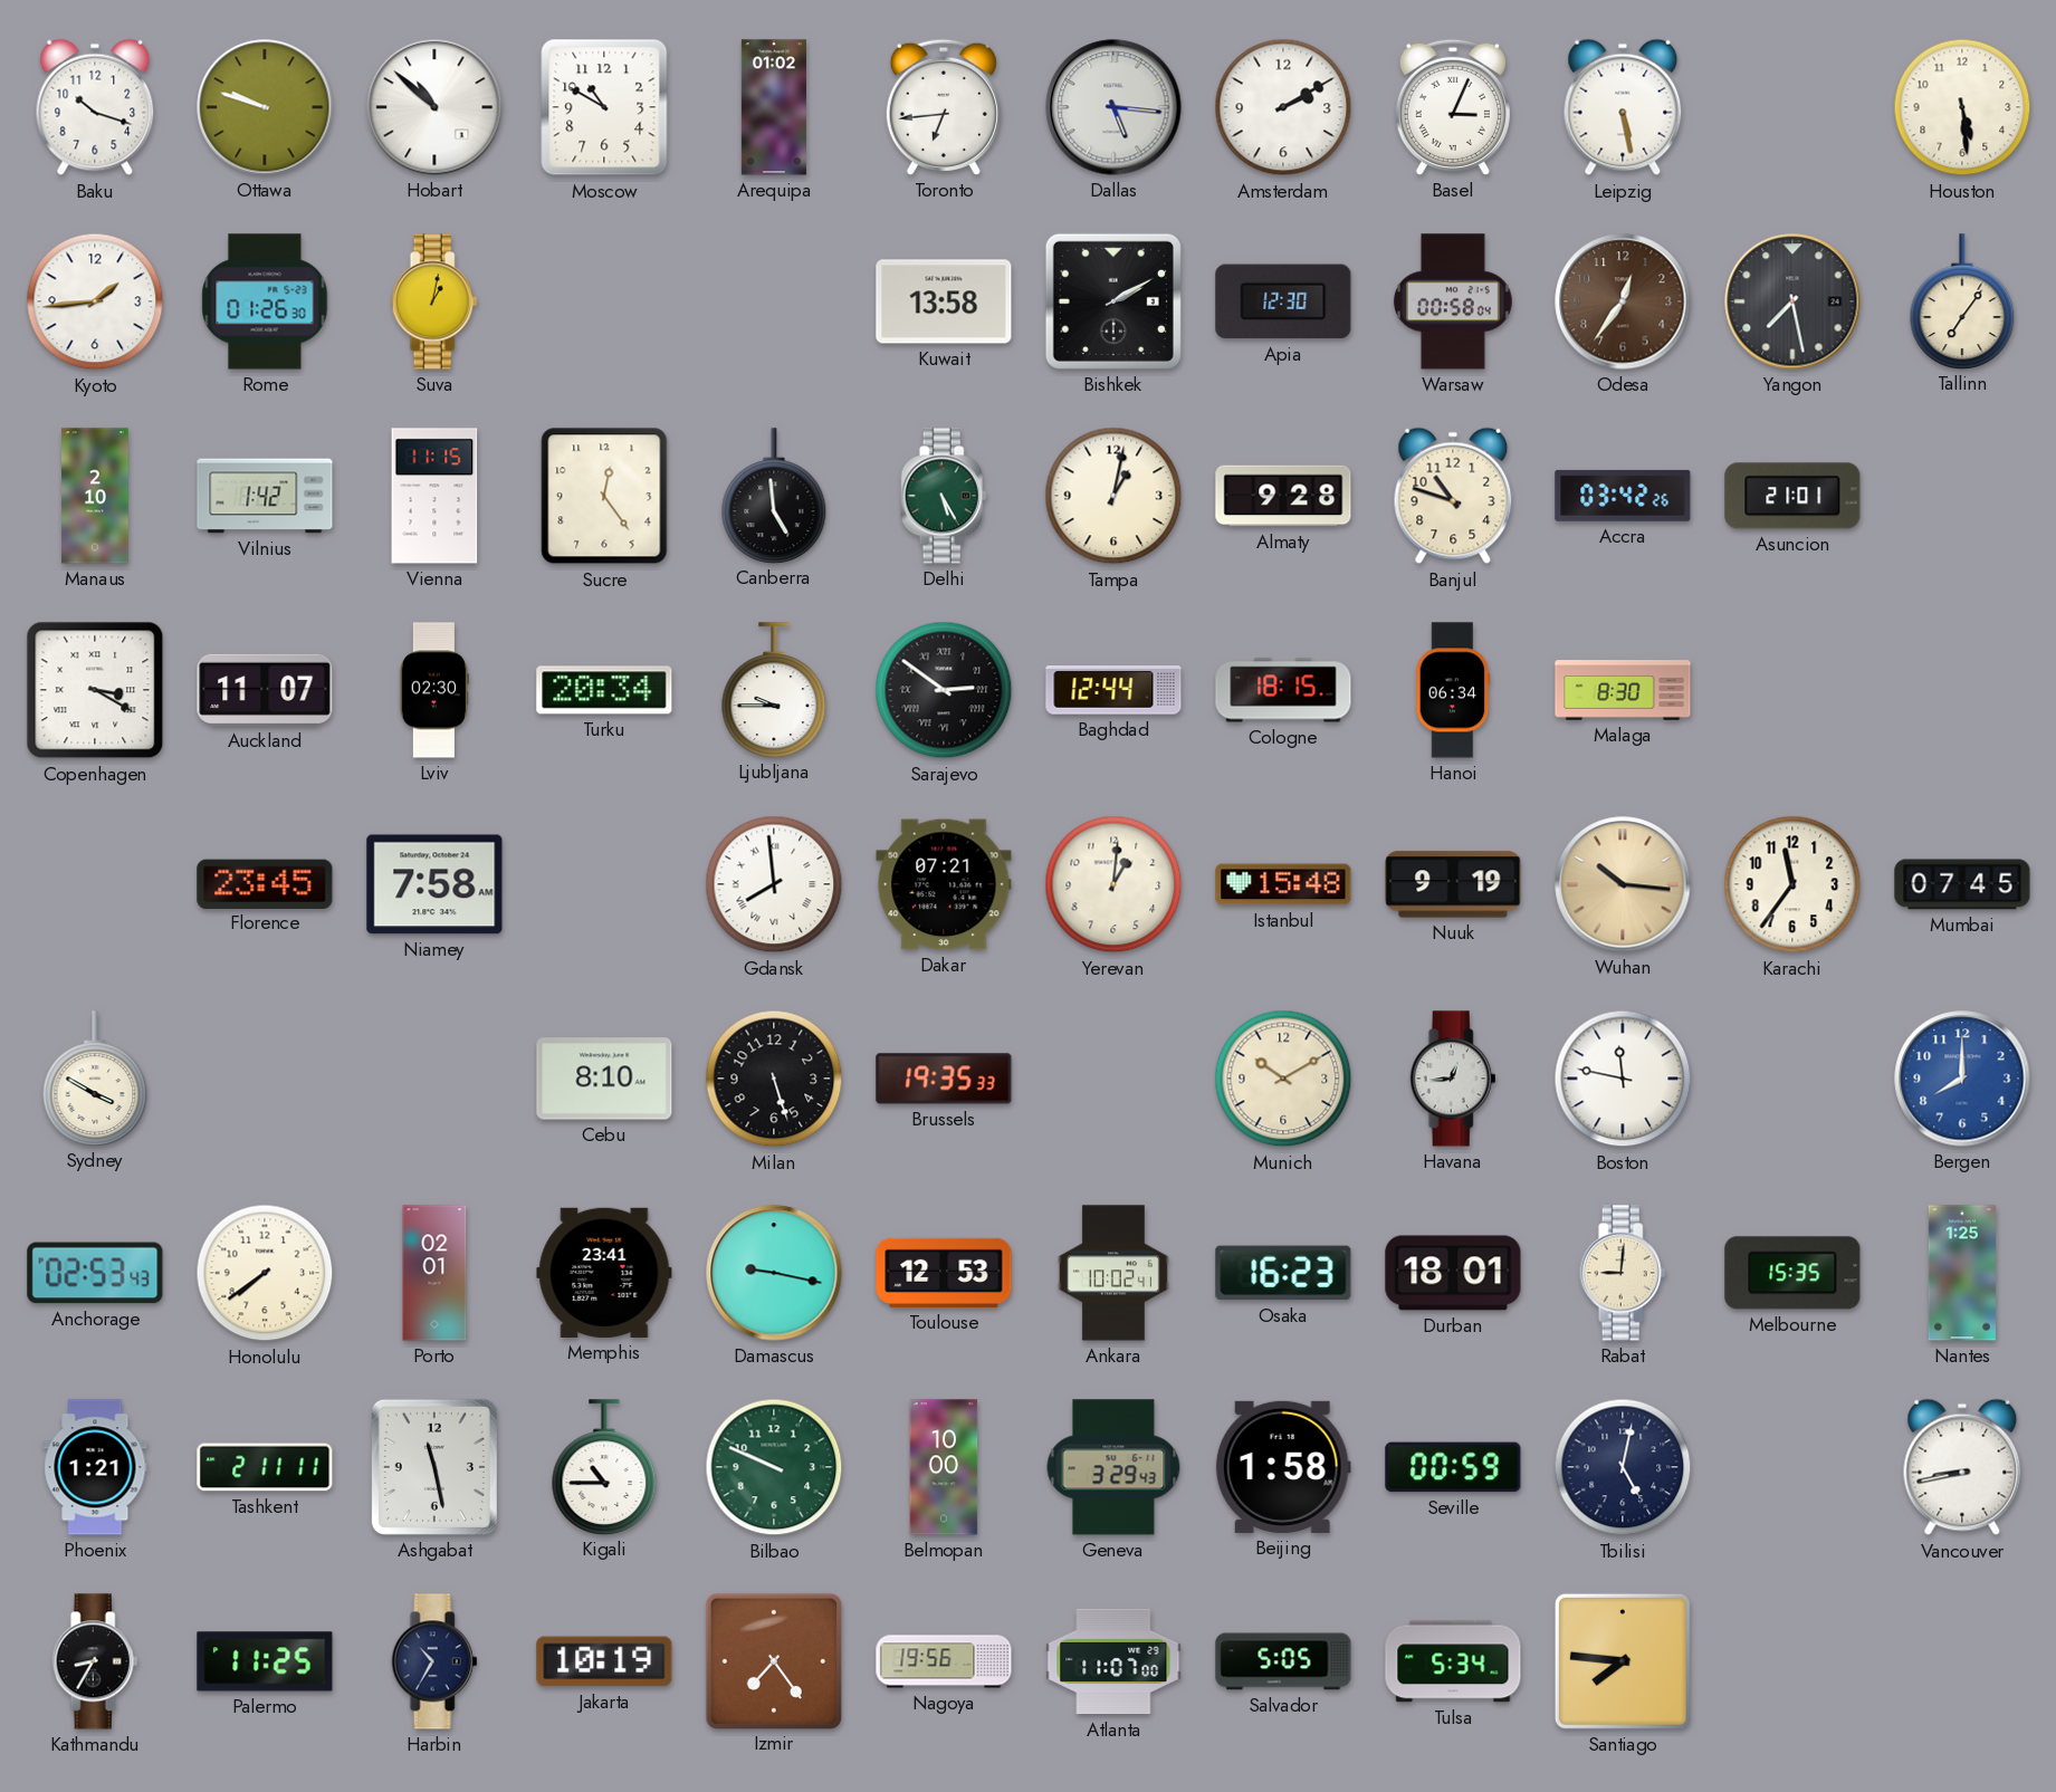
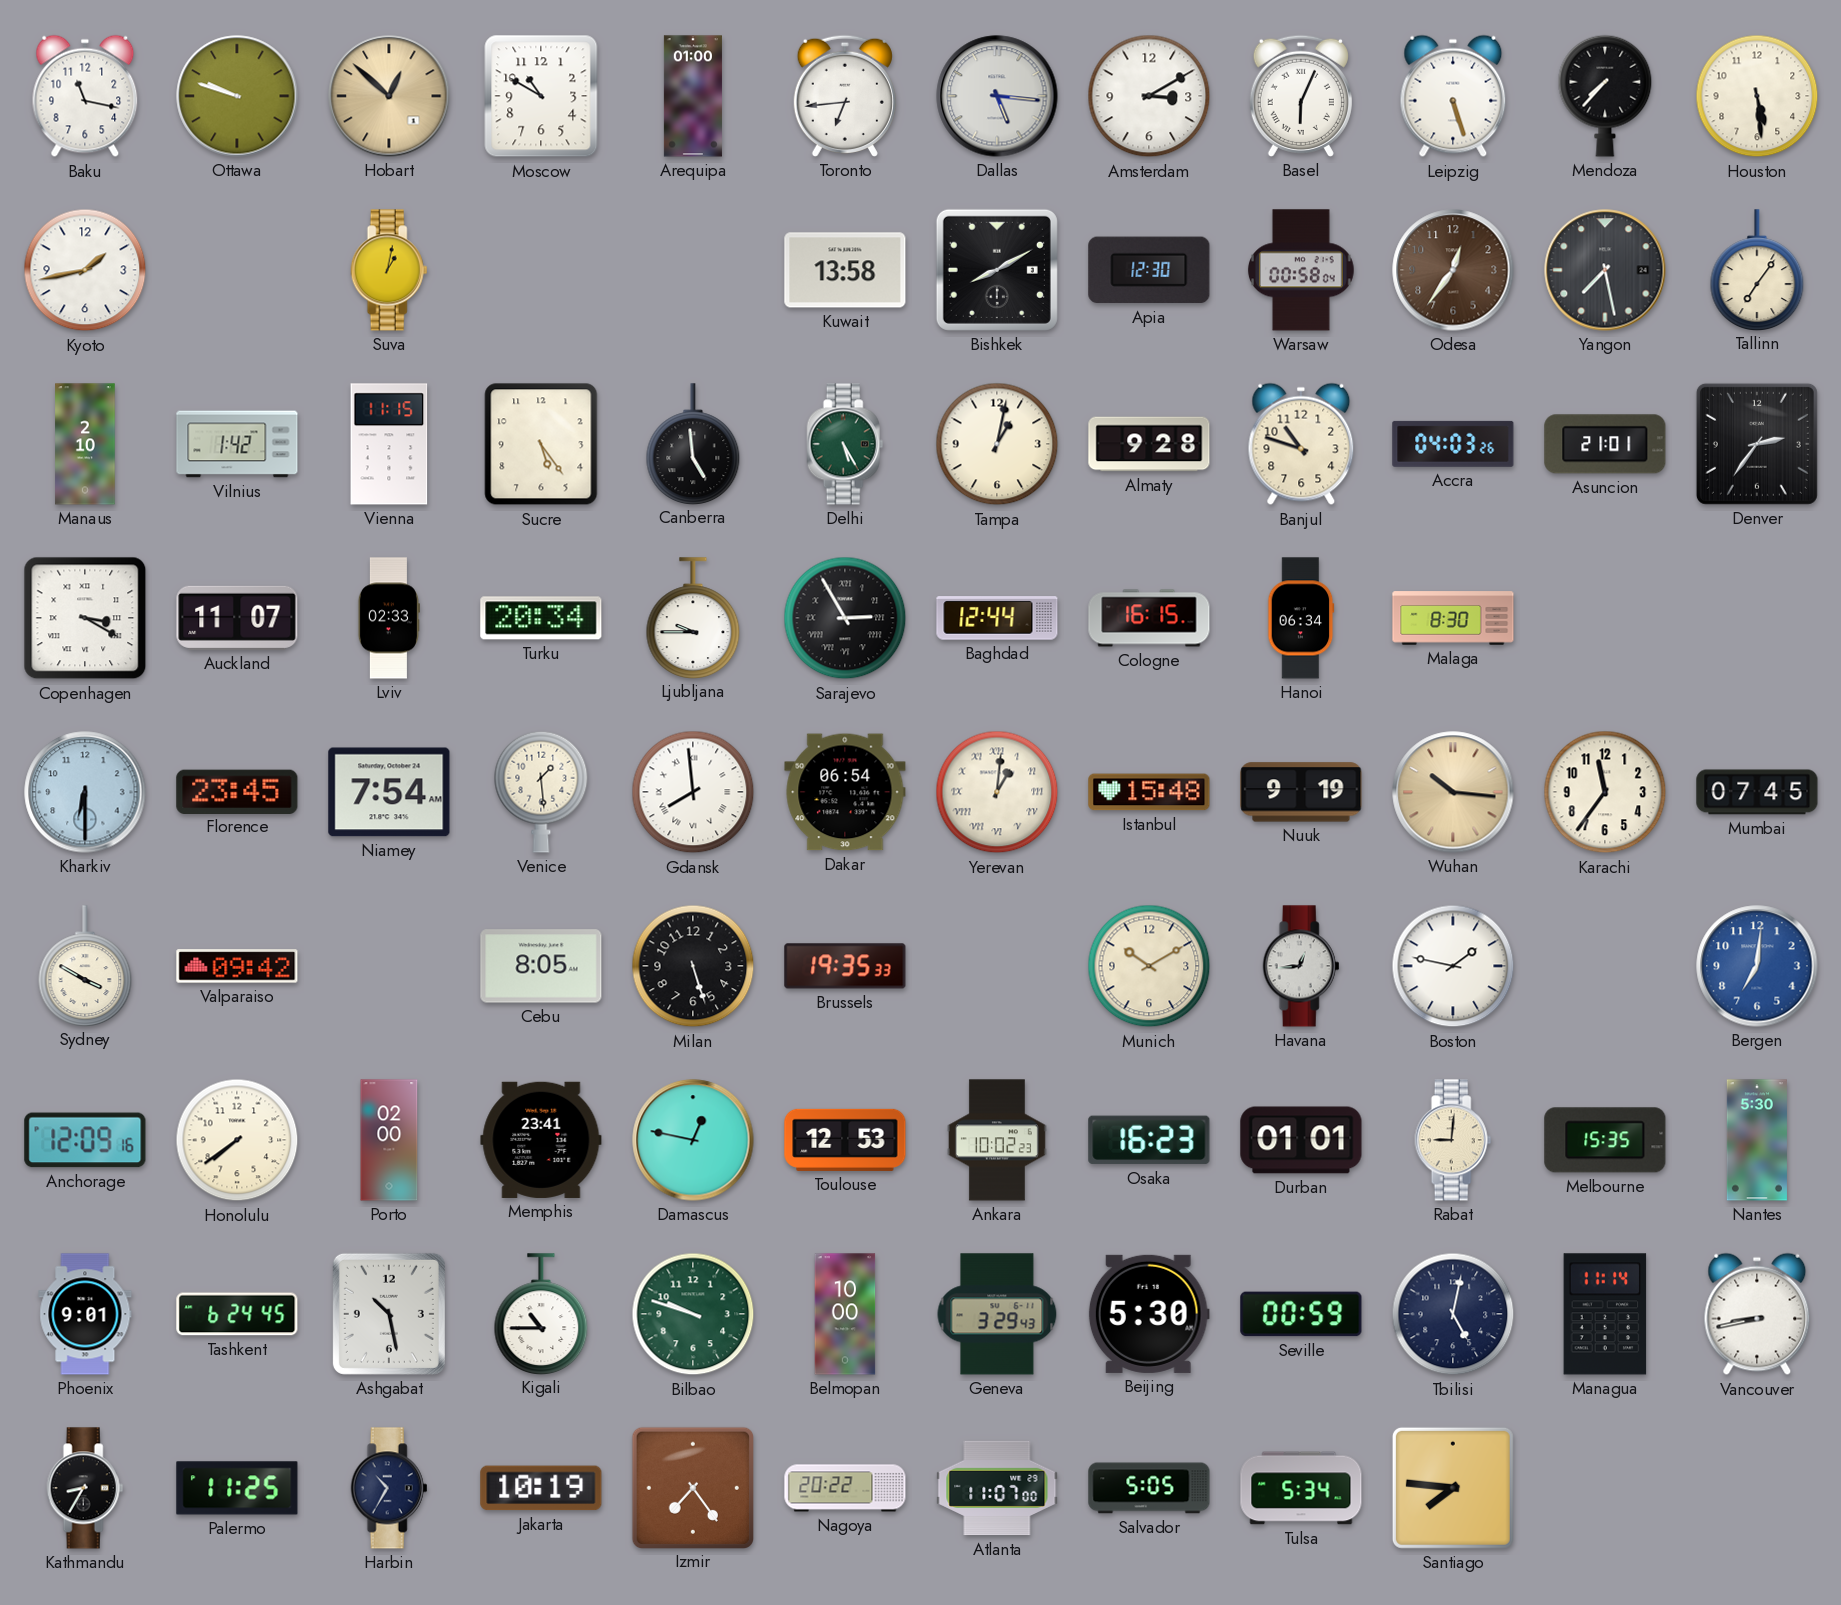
Baku: 10:18 -> 11:17 (85, 96)
Hobart: 10:52 -> 12:52 (389, 96)
Hobart dial: white -> champagne (389, 96)
Arequipa: 01:02 -> 01:00 (693, 96)
Amsterdam: 2:10 -> 3:10 (1149, 96)
Basel: 3:04 -> 6:04 (1301, 96)
Leipzig: 5:28 -> 5:27 (1453, 96)
Mendoza: none -> 7:37 (1605, 96)
Kyoto: 1:44 -> 1:43 (85, 270)
Rome: 01:26 -> none (265, 301)
Bishkek: 2:10 -> 8:10 (997, 270)
Sucre: 12:24 -> 5:24 (541, 444)
Accra: 03:42 -> 04:03 (1453, 444)
Denver: none -> 2:36 (1757, 444)
Lviv: 02:30 -> 02:33 (389, 618)
Sarajevo: 2:51 -> 2:55 (845, 618)
Cologne: 18:15 -> 16:15 (1149, 618)
Kharkiv: none -> 6:30 (85, 792)
Niamey: 7:58 -> 7:54 (389, 792)
Venice: none -> 1:29 (541, 792)
Dakar: 07:21 -> 06:54 (845, 792)
Yerevan numerals: Arabic -> Roman (997, 792)
Valparaiso: none -> 09:42 (237, 966)
Cebu: 8:10 -> 8:05 (541, 966)
Boston: 11:47 -> 1:47 (1453, 966)
Bergen: 8:00 -> 7:01 (1757, 966)
Anchorage: 02:53 -> 12:09 (85, 1140)
Porto: 02:01 -> 02:00 (389, 1140)
Damascus: 9:17 -> 12:47 (693, 1140)
Ankara: 10:02:41 -> 10:02:23 (997, 1140)
Durban: 18:01 -> 01:01 (1301, 1140)
Nantes: 1:25 -> 5:30 (1757, 1140)
Phoenix: 1:21 -> 9:01 (85, 1314)
Tashkent: 2:11 -> 6:24 (237, 1314)
Ashgabat: 11:28 -> 10:28 (389, 1314)
Bilbao: 9:49 -> 9:48 (693, 1314)
Beijing: 1:58 -> 5:30 (1149, 1314)
Managua: none -> 11:14 (1605, 1314)
Nagoya: 19:56 -> 20:22 (845, 1488)
